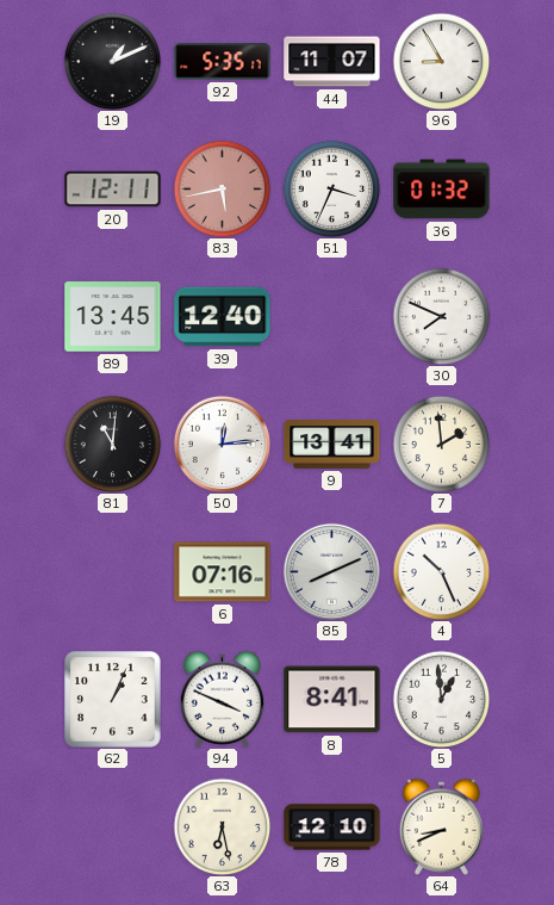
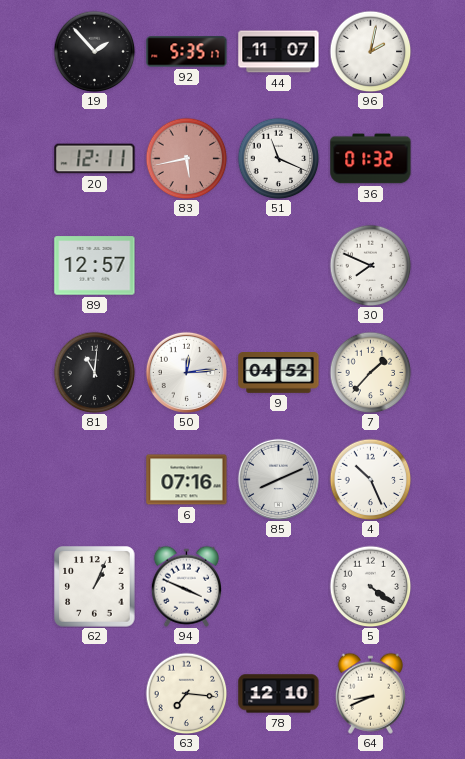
19: 1:11 -> 1:53 (94, 51)
96: 8:55 -> 2:02 (370, 51)
51: 3:34 -> 11:19 (278, 158)
89: 13:45 -> 12:57 (95, 266)
39: 12:40 -> none (223, 317)
9: 13:41 -> 04:52 (279, 373)
7: 1:59 -> 1:37 (370, 372)
8: 8:41 -> none (332, 700)
5: 12:59 -> 4:21 (370, 586)
63: 6:28 -> 7:16 (186, 693)
